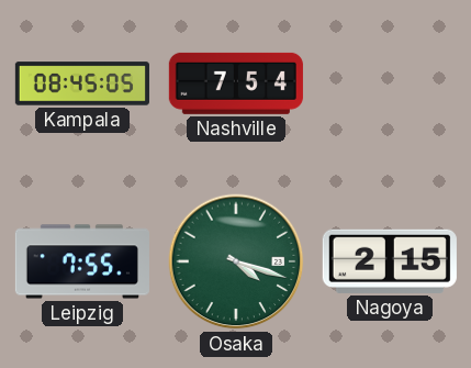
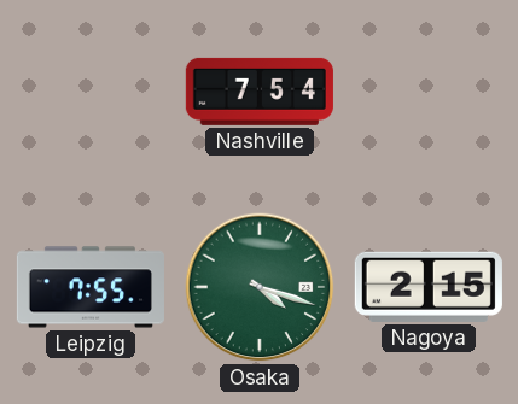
Kampala: 08:45 -> none (82, 83)
